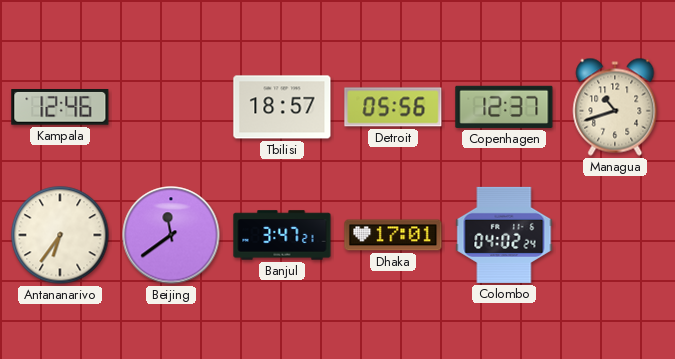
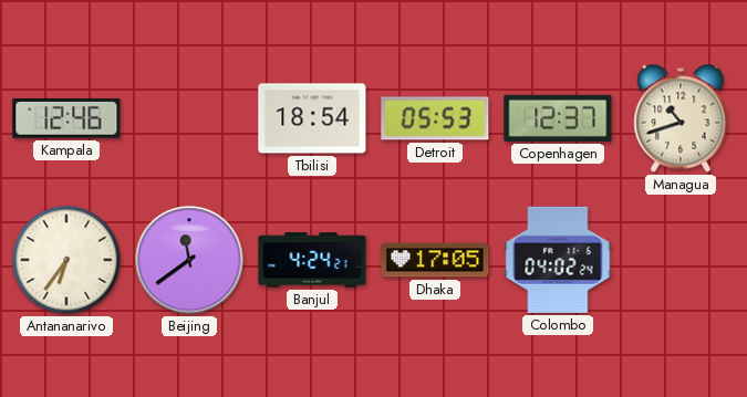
Tbilisi: 18:57 -> 18:54 (312, 118)
Detroit: 05:56 -> 05:53 (435, 118)
Banjul: 3:47 -> 4:24 (312, 260)
Dhaka: 17:01 -> 17:05 (435, 260)
